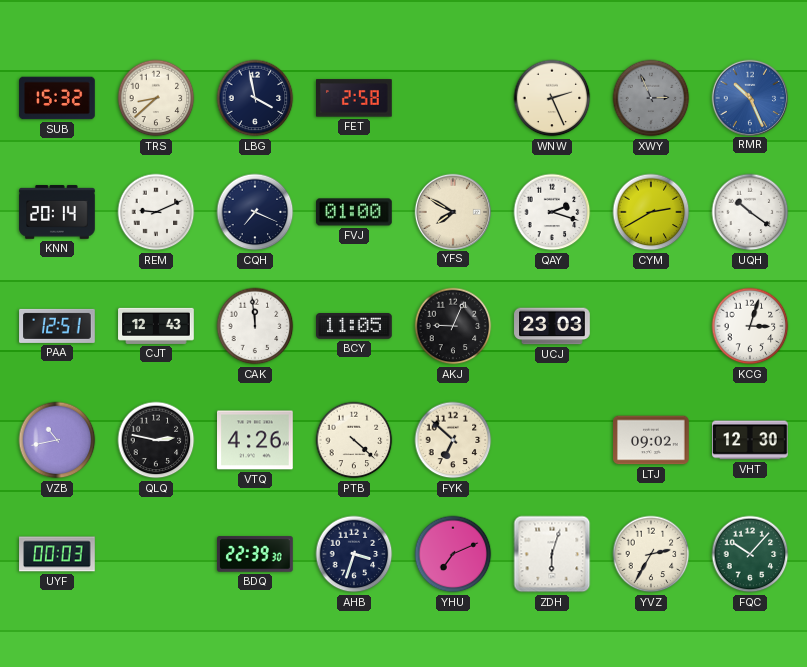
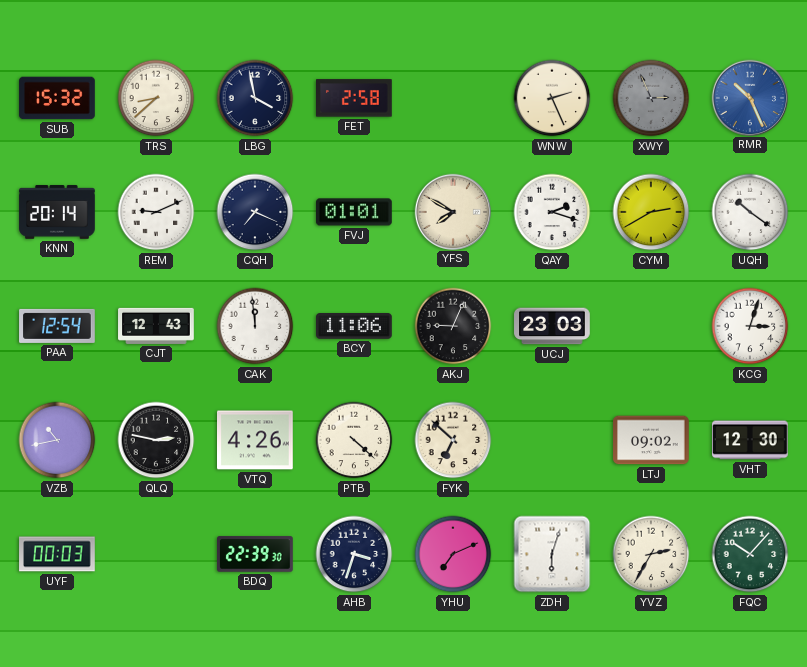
FVJ: 01:00 -> 01:01 (355, 212)
PAA: 12:51 -> 12:54 (57, 326)
BCY: 11:05 -> 11:06 (355, 327)
